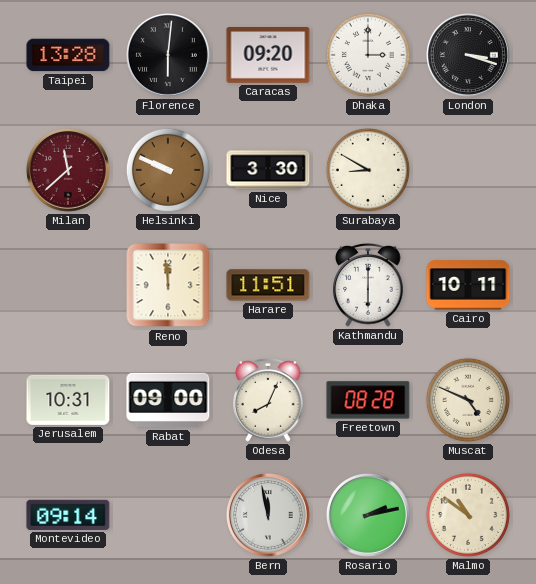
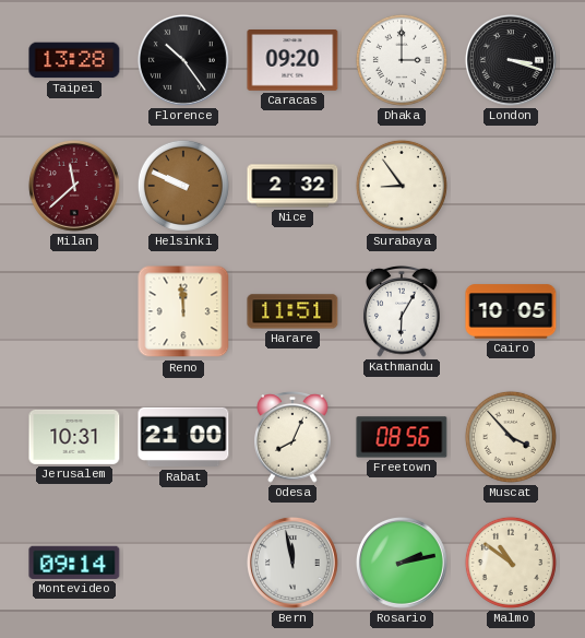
Florence: 6:01 -> 10:24 (183, 60)
Nice: 3:30 -> 2:32 (292, 186)
Surabaya: 8:50 -> 8:54 (402, 186)
Kathmandu: 6:00 -> 6:05 (402, 312)
Cairo: 10:11 -> 10:05 (511, 311)
Rabat: 09:00 -> 21:00 (183, 437)
Freetown: 08:28 -> 08:56 (402, 437)
Muscat: 4:49 -> 3:53 (511, 437)
